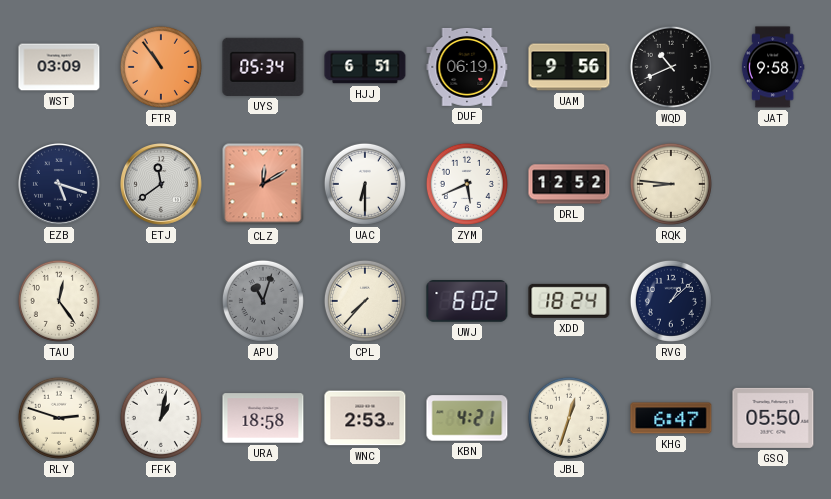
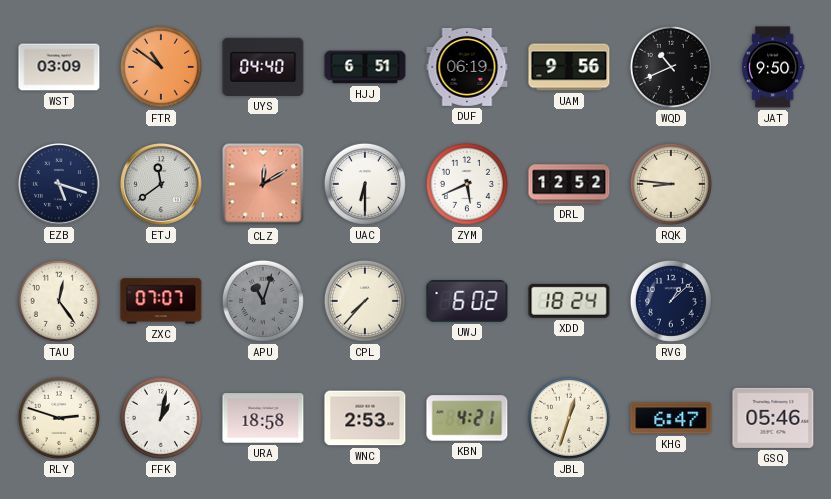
FTR: 10:54 -> 10:51 (161, 67)
UYS: 05:34 -> 04:40 (263, 67)
JAT: 9:58 -> 9:50 (773, 67)
ZXC: none -> 07:07 (161, 301)
GSQ: 05:50 -> 05:46 (773, 418)
